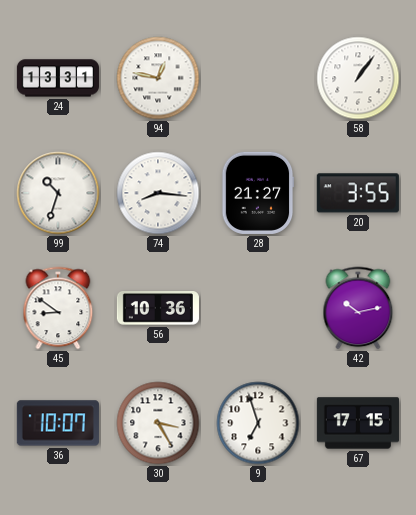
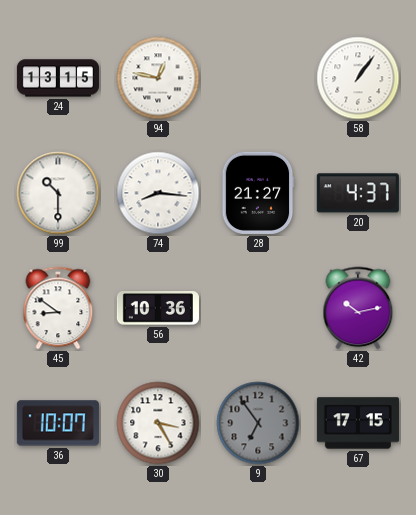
24: 13:31 -> 13:15 (58, 78)
99: 10:33 -> 10:30 (58, 193)
20: 3:55 -> 4:37 (358, 193)
9: 6:57 -> 6:54 (258, 423)
9 dial: white -> grey (258, 423)
